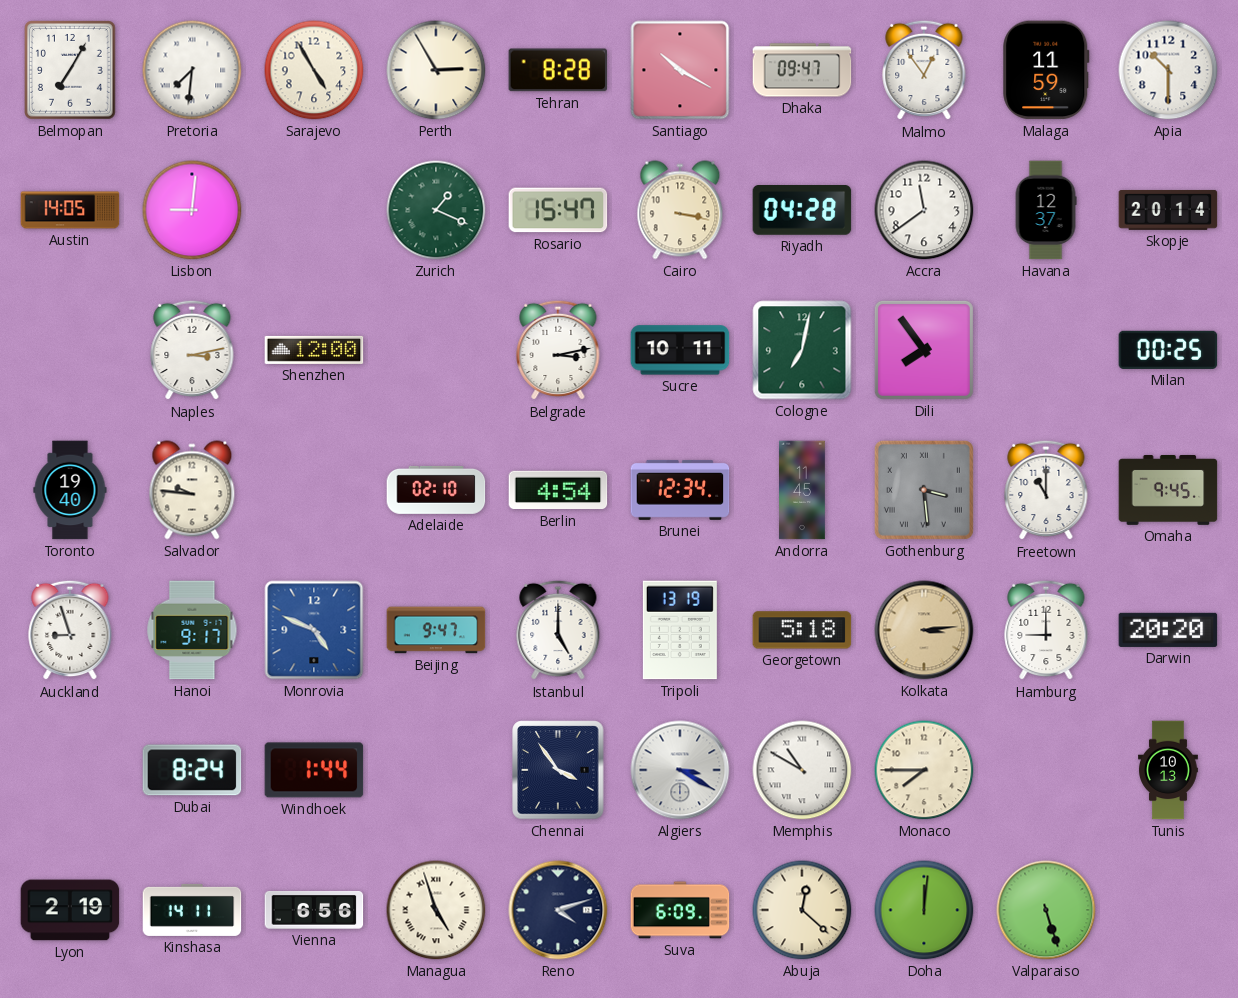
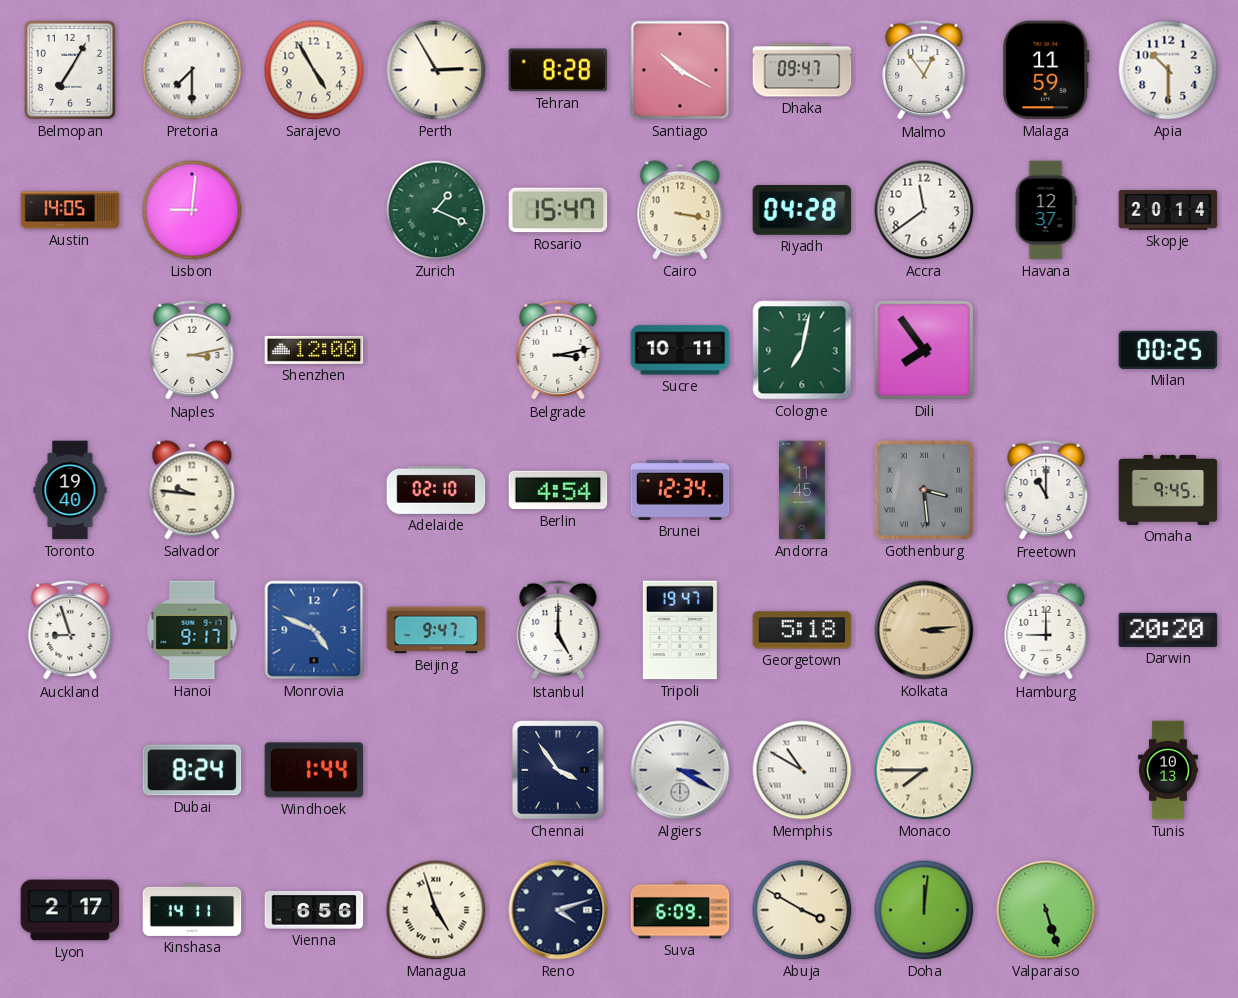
Pretoria: 7:31 -> 7:30 (192, 70)
Tripoli: 13:19 -> 19:47 (680, 630)
Lyon: 2:19 -> 2:17 (70, 910)
Abuja: 12:22 -> 3:50 (802, 910)
